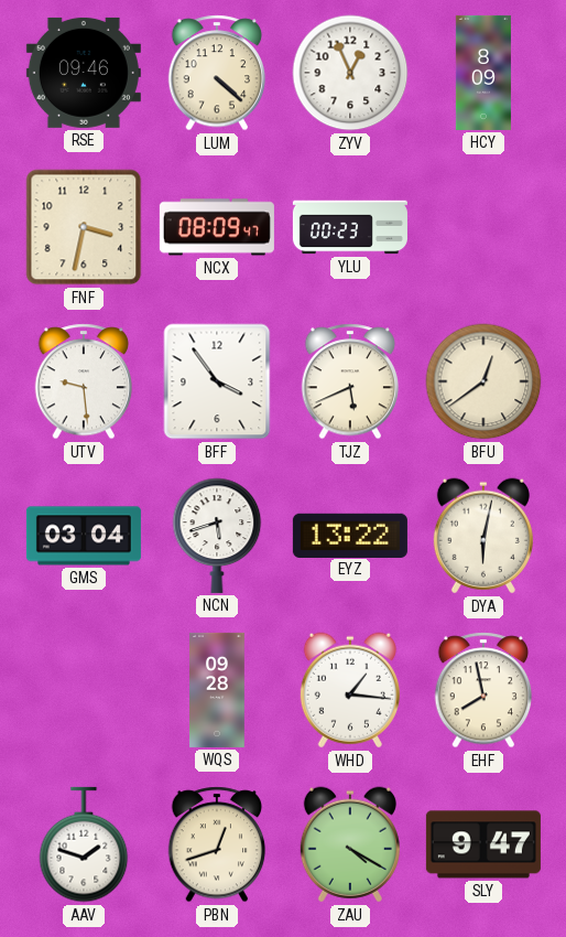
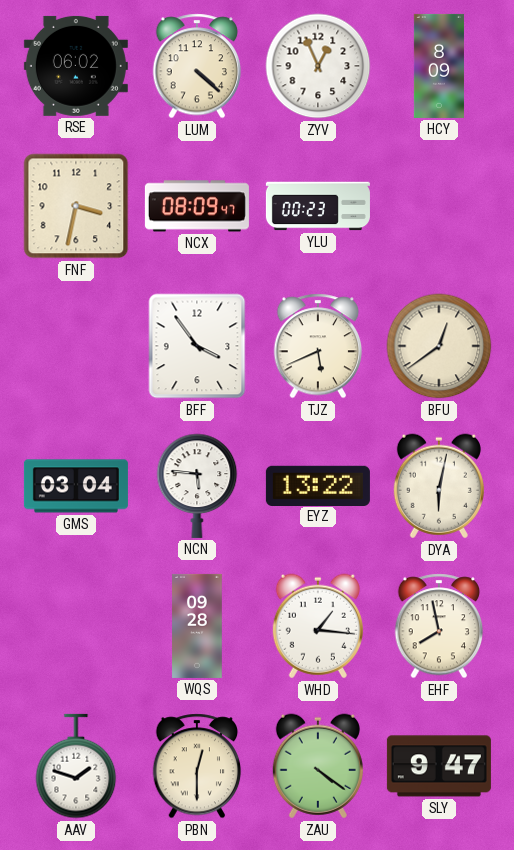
RSE: 09:46 -> 06:02 (76, 66)
UTV: 9:29 -> none (84, 381)
NCN: 5:42 -> 5:46 (197, 486)
PBN: 12:42 -> 12:30 (197, 766)
ZAU: 4:20 -> 4:21 (318, 766)
